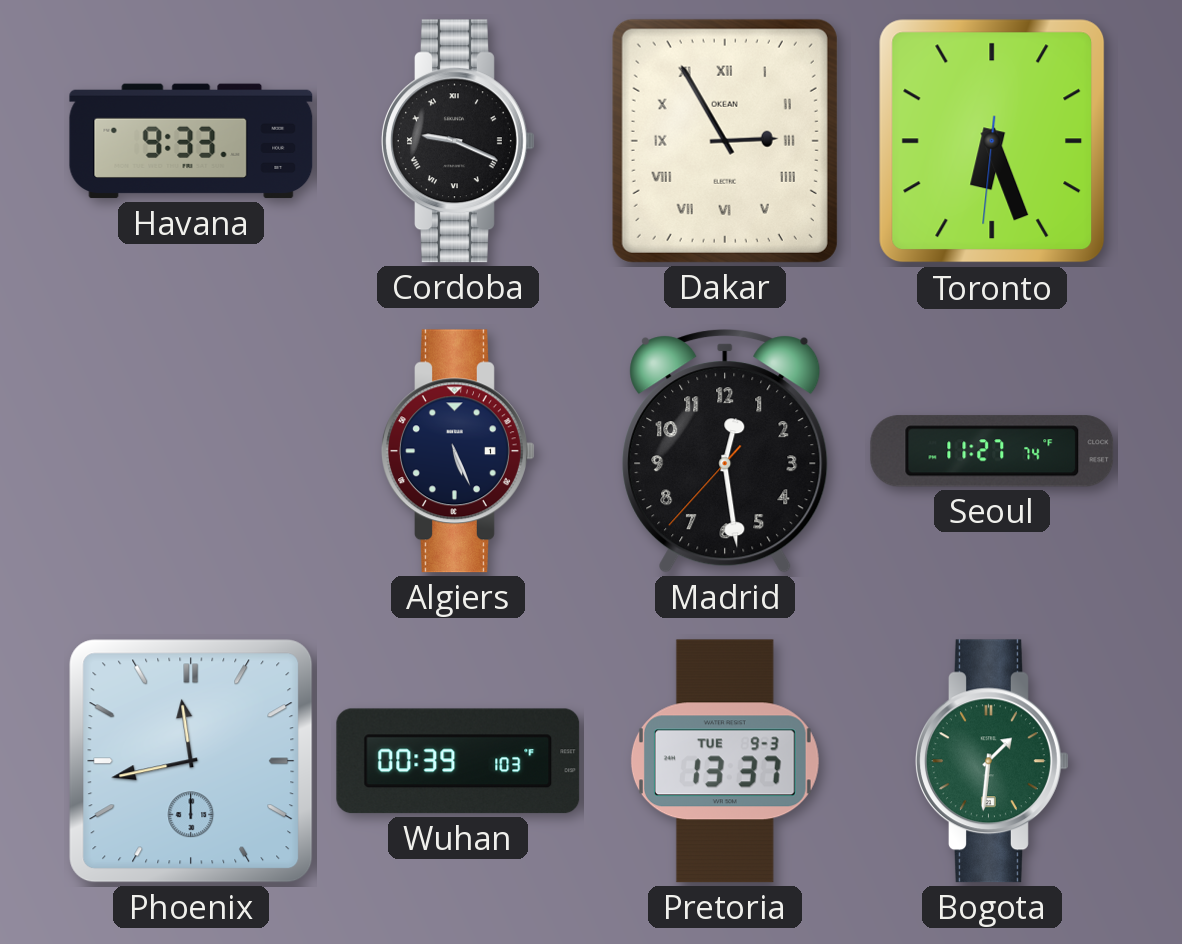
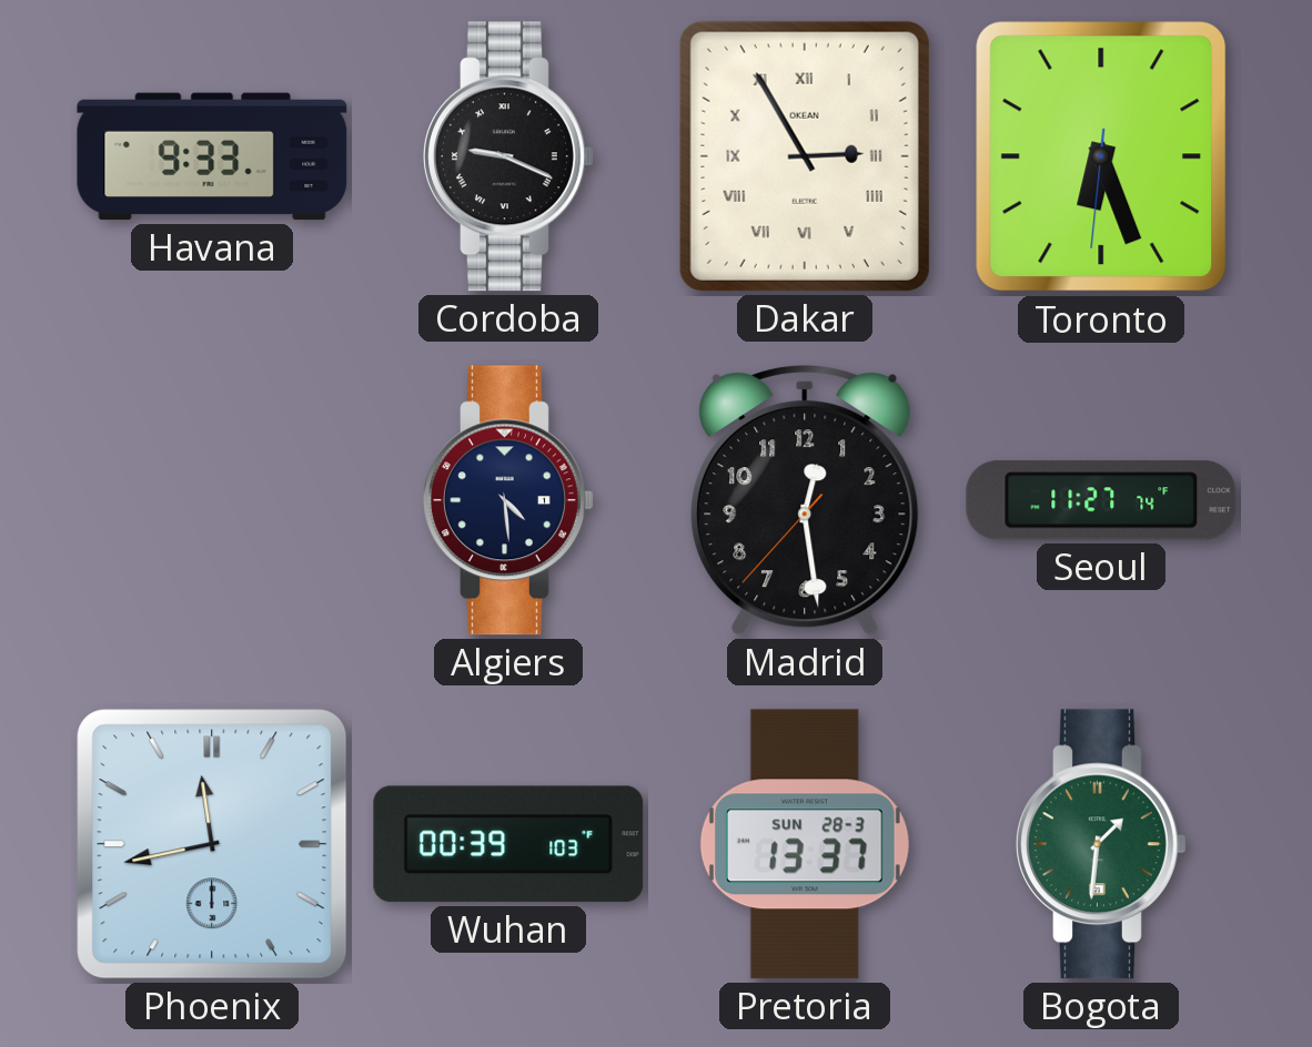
Algiers: 5:26 -> 4:29 (509, 500)
Pretoria date: TUE 9-3 -> SUN 28-3 (805, 844)
